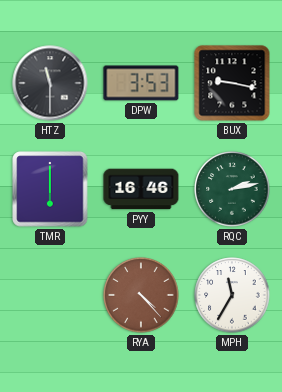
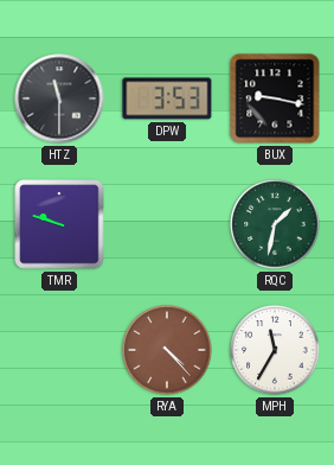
TMR: 6:00 -> 9:48 (59, 224)
PYY: 16:46 -> none (141, 189)
RQC: 2:13 -> 1:32 (275, 224)
